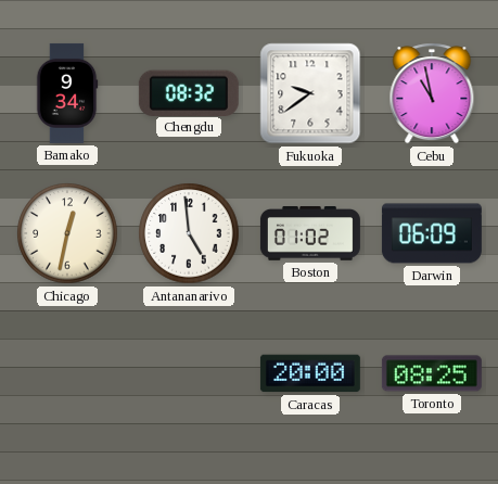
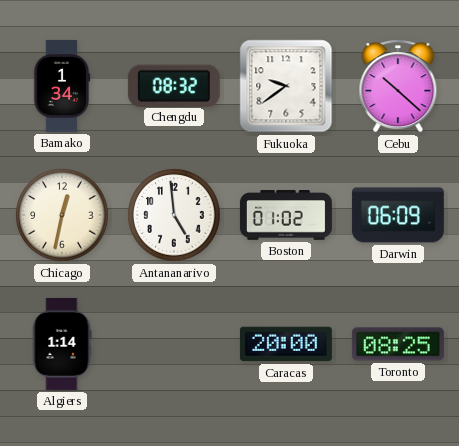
Bamako: 9:34 -> 1:34 (62, 86)
Cebu: 10:58 -> 10:22 (398, 86)
Algiers: none -> 1:14 (62, 344)
